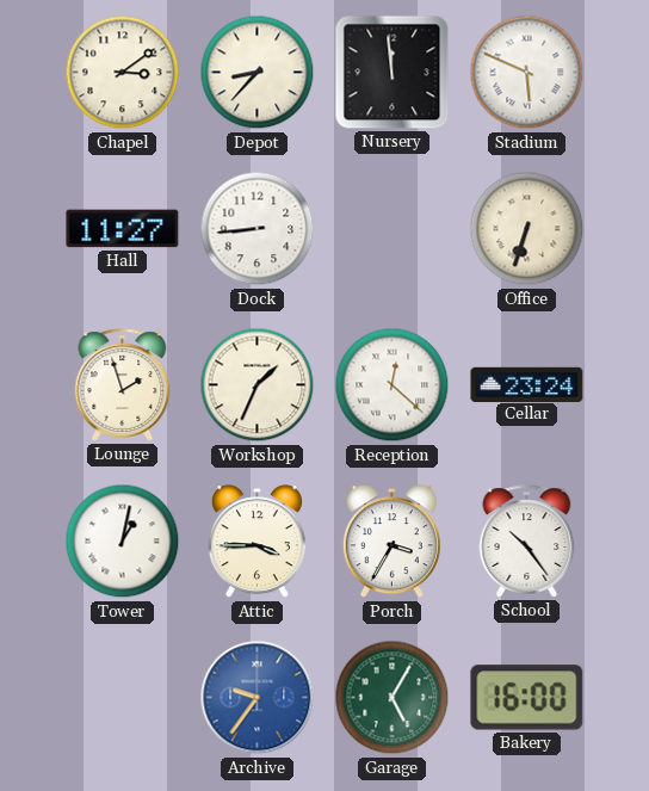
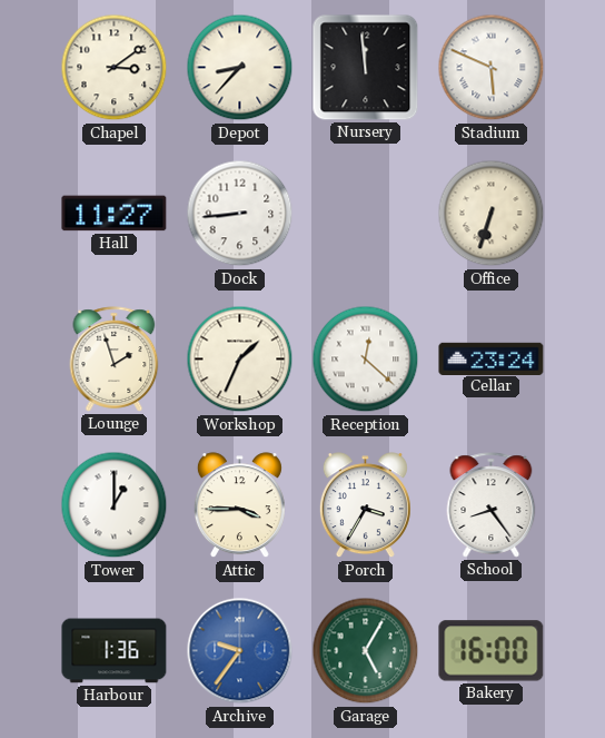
Tower: 1:02 -> 1:00 (115, 505)
School: 10:24 -> 8:24 (492, 505)
Harbour: none -> 1:36 (115, 651)
